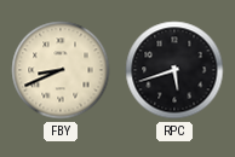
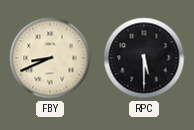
RPC: 5:42 -> 5:30 (144, 58)
